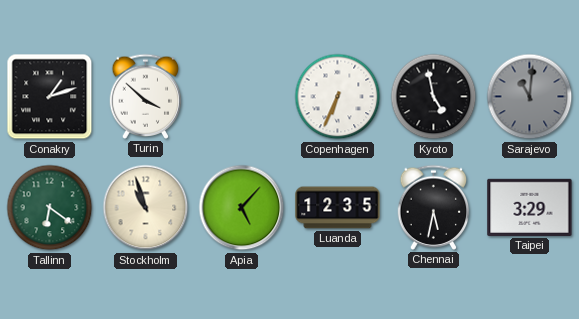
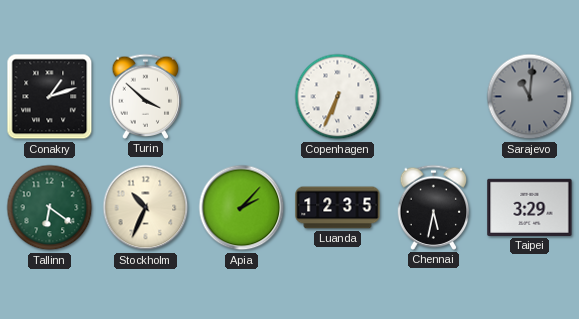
Kyoto: 4:58 -> none (434, 97)
Stockholm: 10:57 -> 10:34 (146, 208)
Apia: 5:07 -> 2:07 (242, 208)
